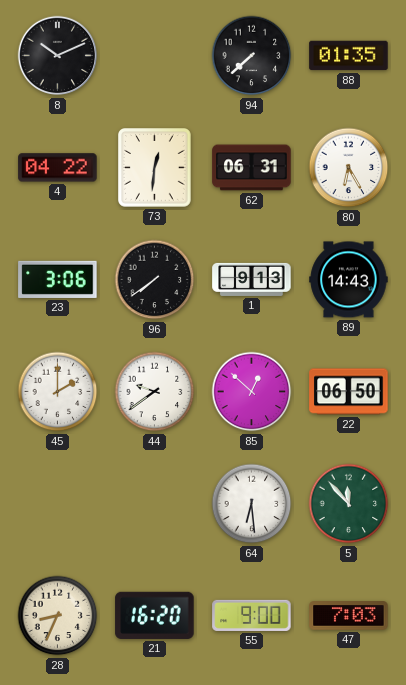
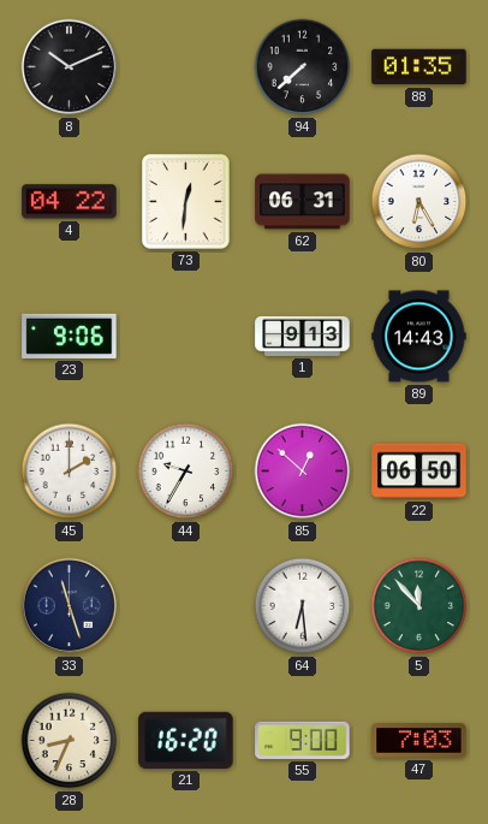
23: 3:06 -> 9:06 (70, 336)
96: 7:39 -> none (155, 280)
44: 9:39 -> 9:35 (186, 472)
33: none -> 11:27 (70, 606)
